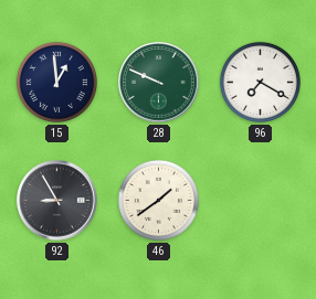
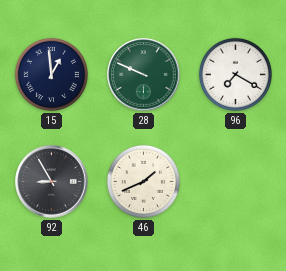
46: 1:39 -> 1:41 (143, 181)
